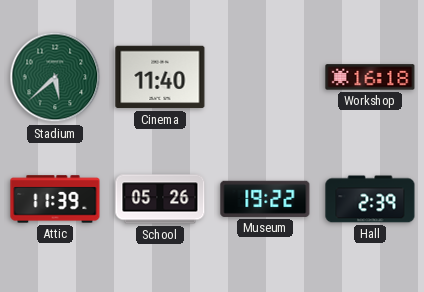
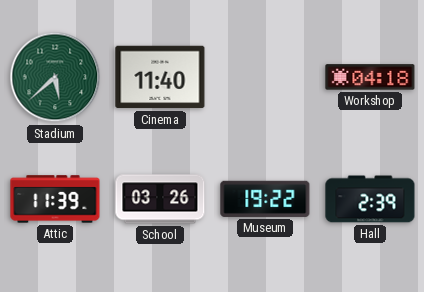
Workshop: 16:18 -> 04:18 (370, 77)
School: 05:26 -> 03:26 (160, 199)
